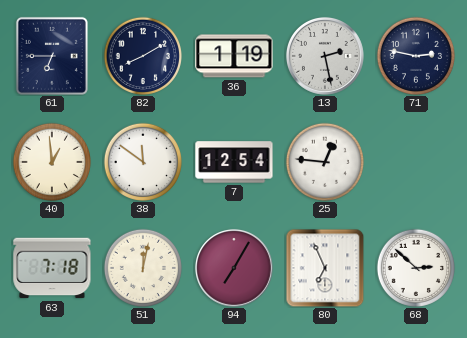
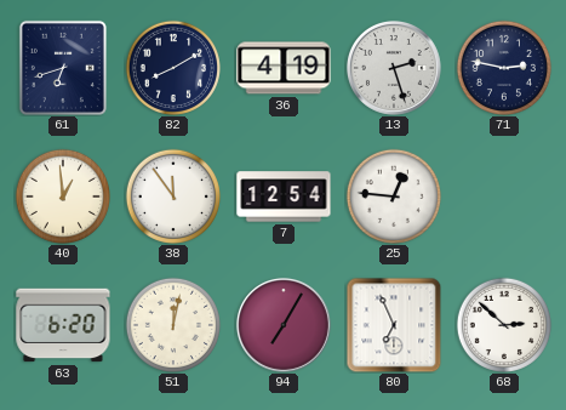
61: 6:45 -> 6:42 (63, 68)
36: 1:19 -> 4:19 (284, 68)
13: 2:28 -> 2:27 (394, 68)
38: 11:51 -> 11:54 (173, 195)
63: 7:18 -> 6:20 (63, 325)
